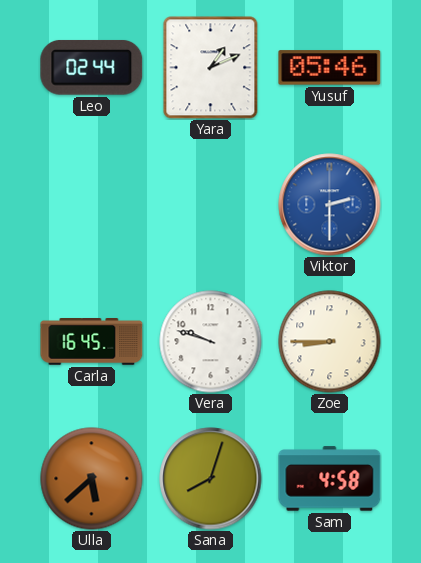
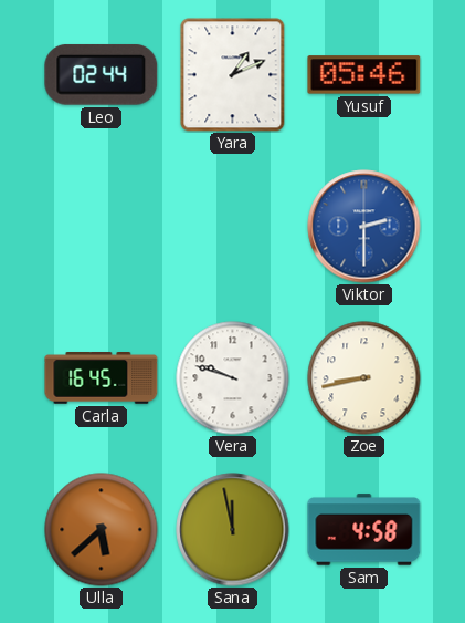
Zoe: 8:45 -> 8:43 (364, 378)
Sana: 8:03 -> 11:58 (233, 530)
